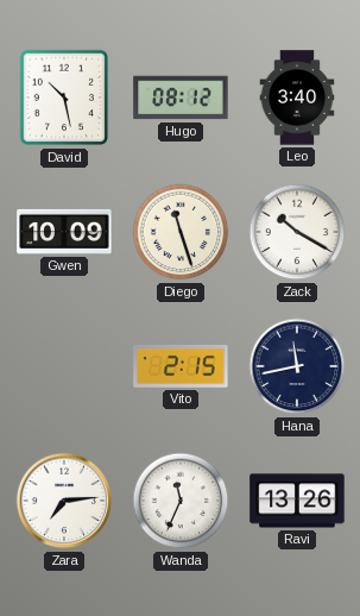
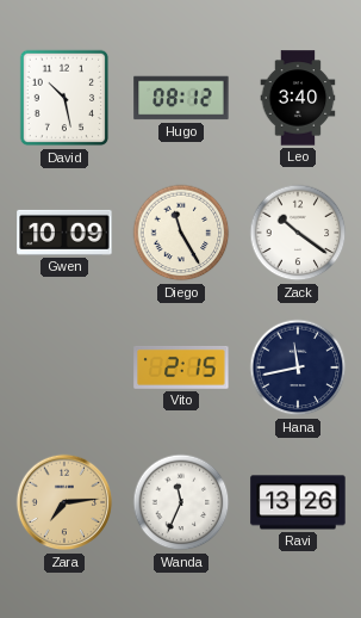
Diego: 11:27 -> 11:25 (181, 233)
Zack: 10:20 -> 10:21 (298, 233)
Zara dial: white -> champagne (64, 502)
